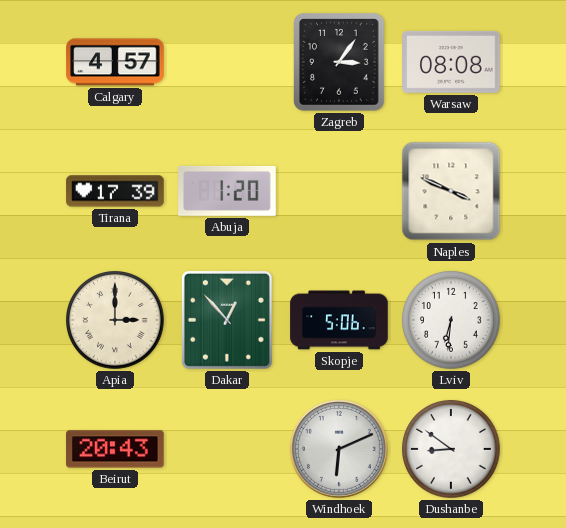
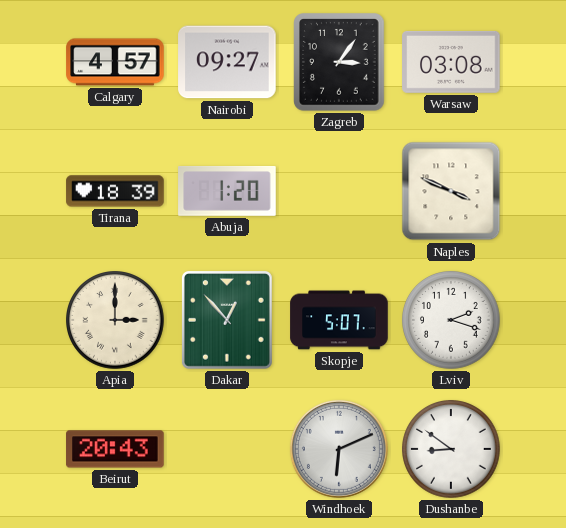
Nairobi: none -> 09:27 (227, 62)
Warsaw: 08:08 -> 03:08 (451, 62)
Tirana: 17:39 -> 18:39 (115, 191)
Skopje: 5:06 -> 5:07 (339, 320)
Lviv: 6:31 -> 2:18 (451, 320)
